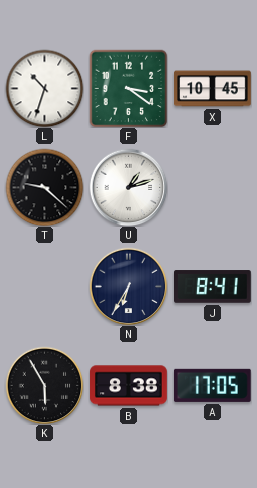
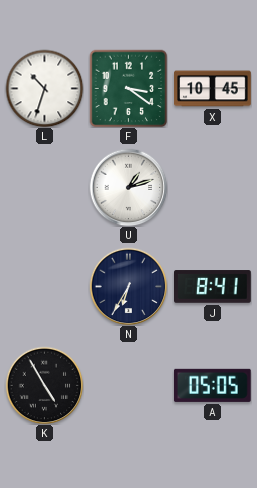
T: 9:22 -> none (44, 187)
K: 5:55 -> 4:55 (44, 385)
B: 8:38 -> none (129, 386)
A: 17:05 -> 05:05 (212, 385)
